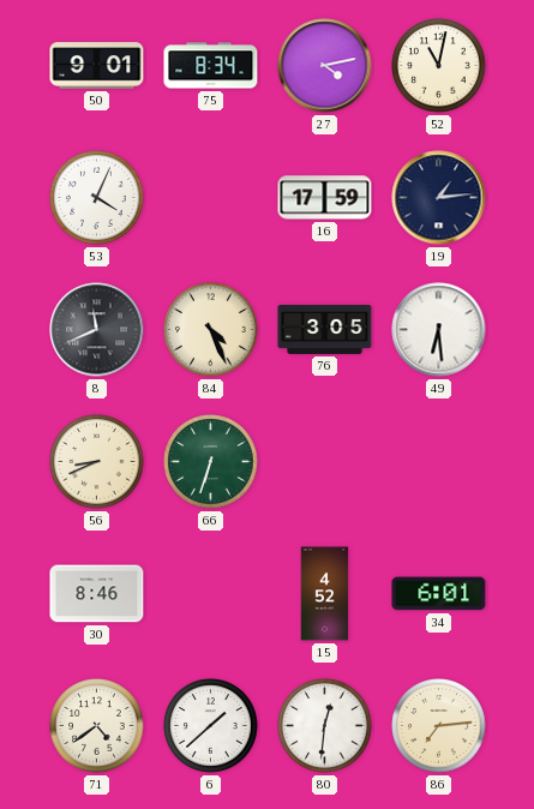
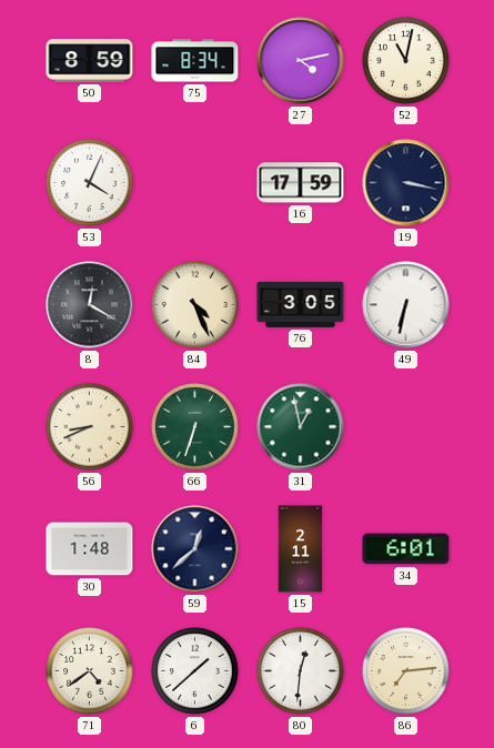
50: 9:01 -> 8:59 (90, 61)
19: 1:14 -> 3:17 (406, 183)
8: 11:41 -> 12:20 (90, 305)
49: 6:29 -> 6:32 (406, 305)
31: none -> 12:58 (301, 427)
30: 8:46 -> 1:48 (90, 549)
59: none -> 12:38 (195, 549)
15: 4:52 -> 2:11 (301, 549)
